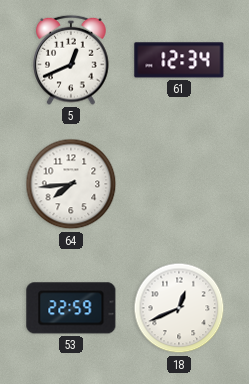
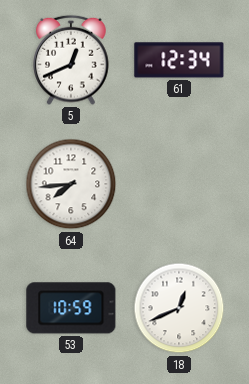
53: 22:59 -> 10:59 (71, 308)
